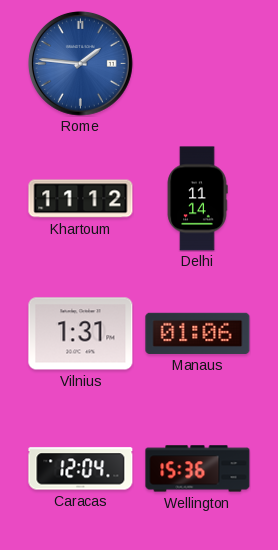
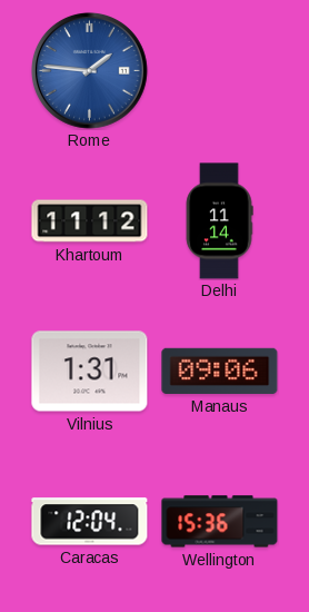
Manaus: 01:06 -> 09:06 (220, 371)
